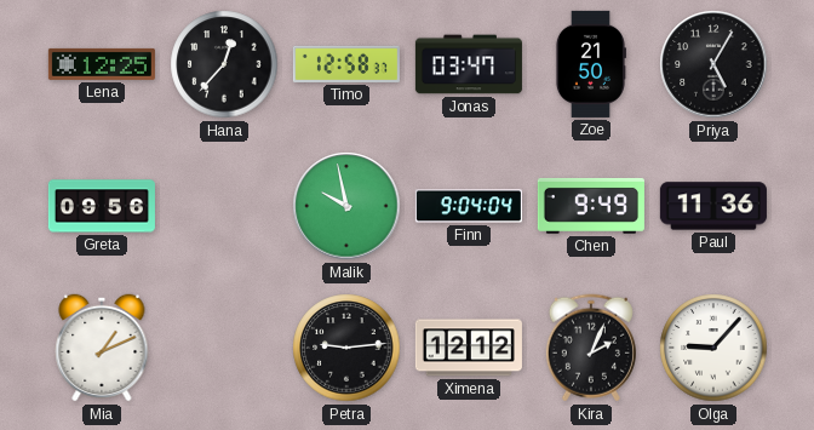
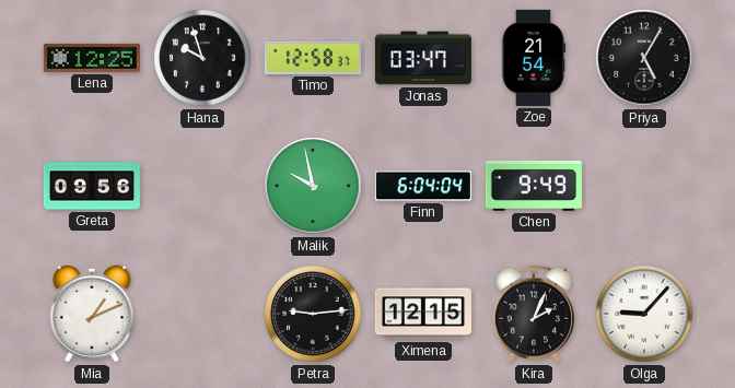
Hana: 12:37 -> 9:57 (202, 58)
Zoe: 21:50 -> 21:54 (533, 58)
Finn: 9:04 -> 6:04 (423, 186)
Paul: 11:36 -> none (713, 206)
Ximena: 12:12 -> 12:15 (423, 314)
